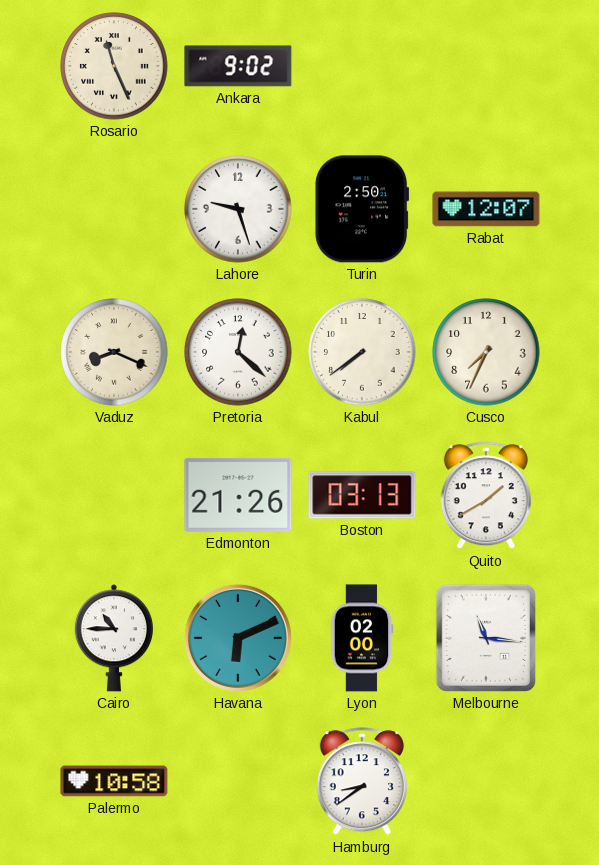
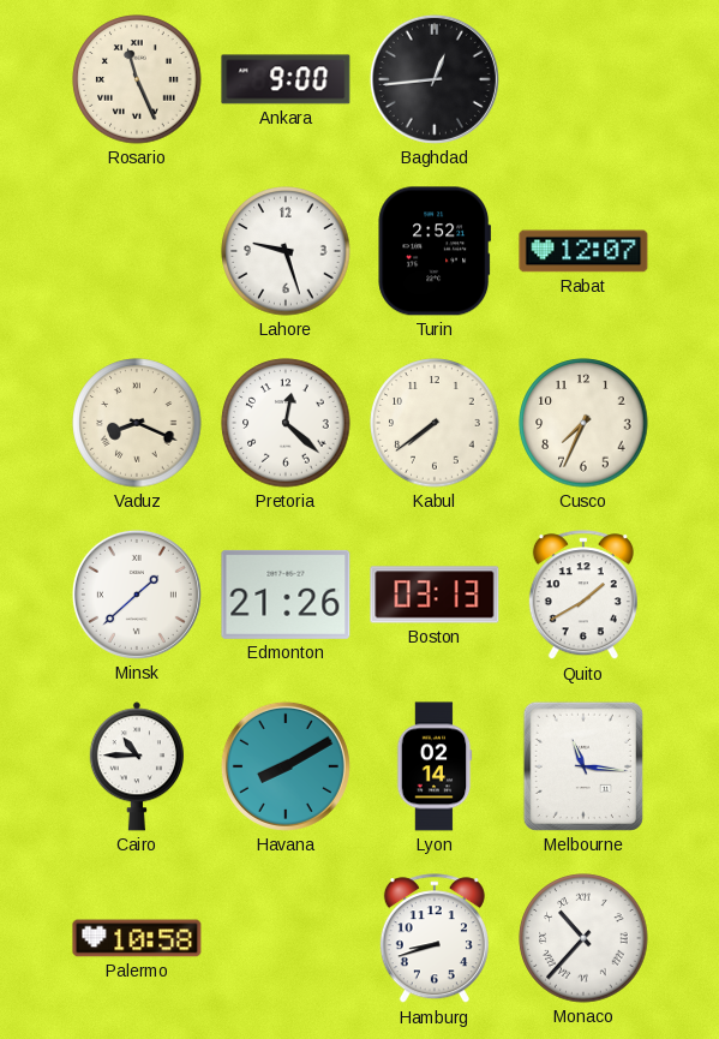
Ankara: 9:02 -> 9:00 (286, 79)
Baghdad: none -> 12:44 (435, 79)
Turin: 2:50 -> 2:52 (435, 251)
Minsk: none -> 1:38 (137, 595)
Havana: 6:11 -> 8:10 (286, 766)
Lyon: 02:00 -> 02:14 (435, 766)
Hamburg: 8:39 -> 8:42 (435, 939)
Monaco: none -> 10:37 (583, 938)
